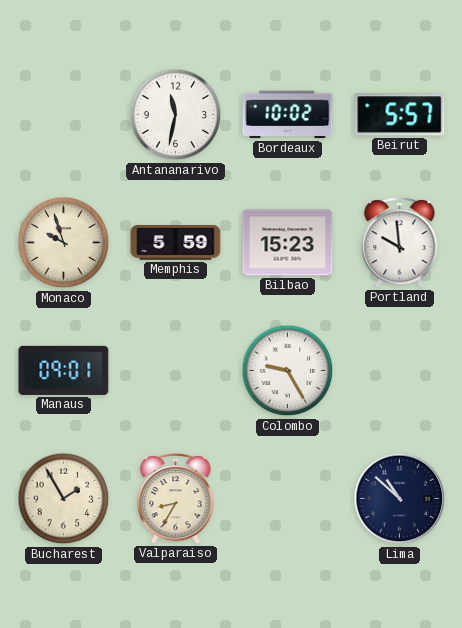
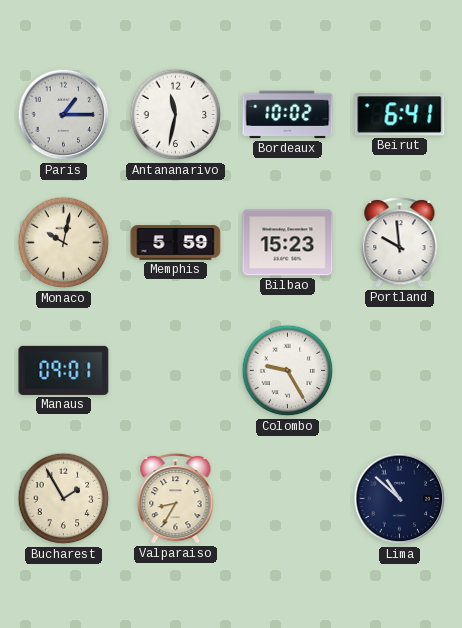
Paris: none -> 1:15 (64, 115)
Beirut: 5:57 -> 6:41 (400, 115)
Monaco: 9:57 -> 10:02 (64, 243)
